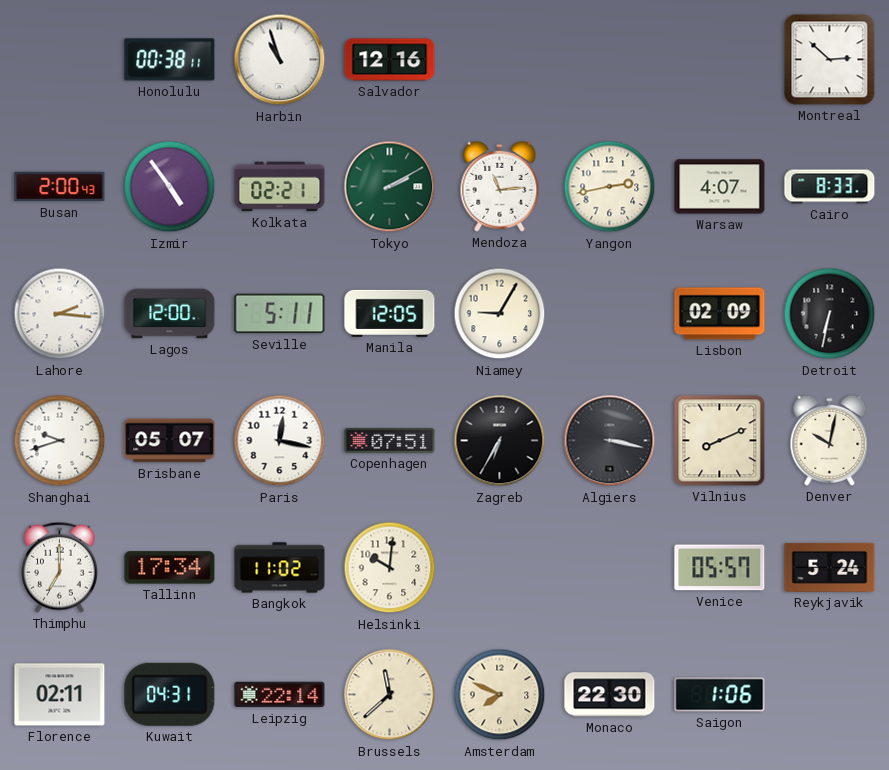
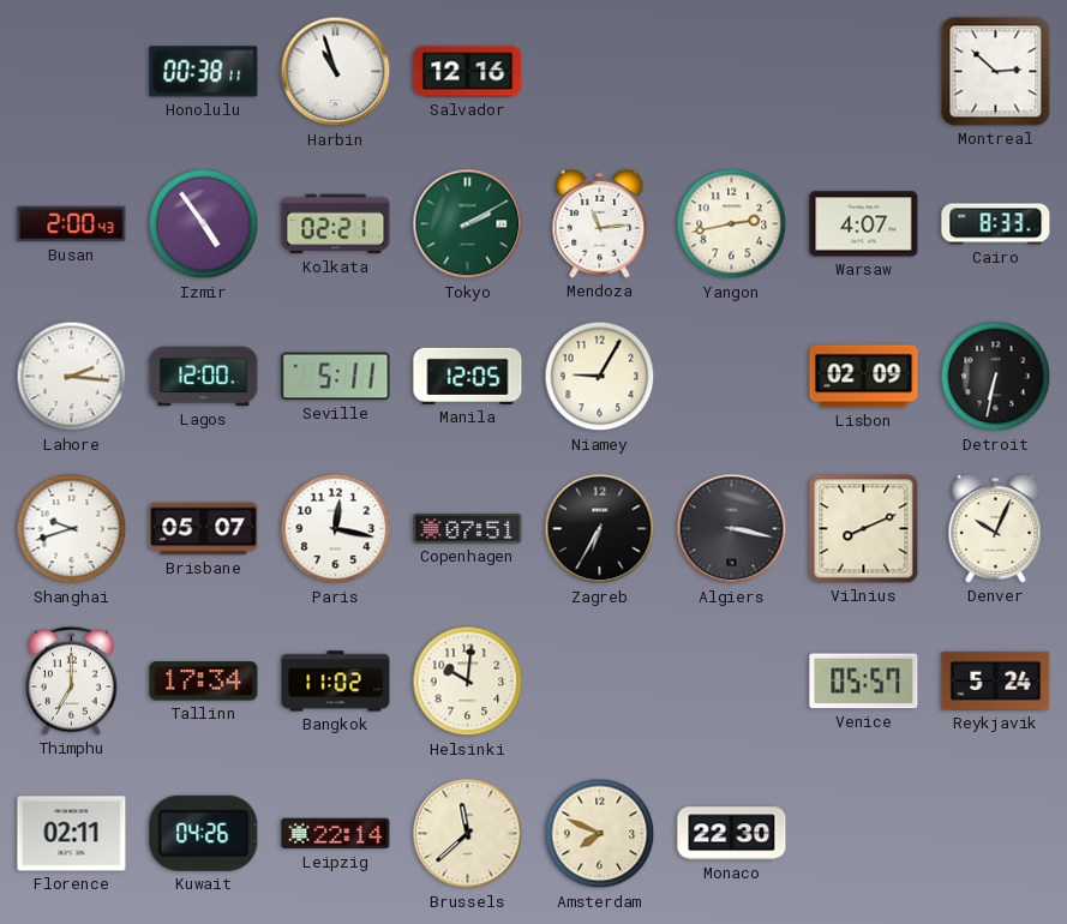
Denver: 10:02 -> 10:04 (996, 528)
Kuwait: 04:31 -> 04:26 (204, 833)
Saigon: 1:06 -> none (720, 695)
